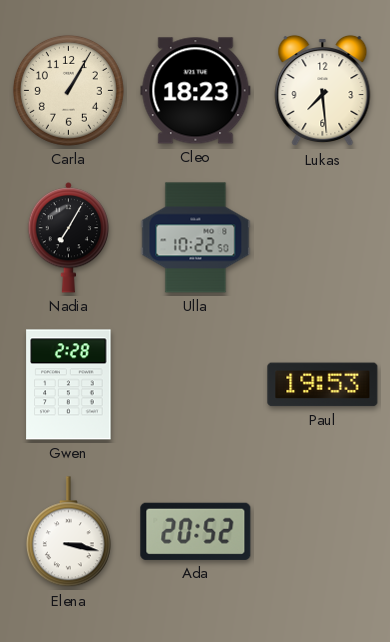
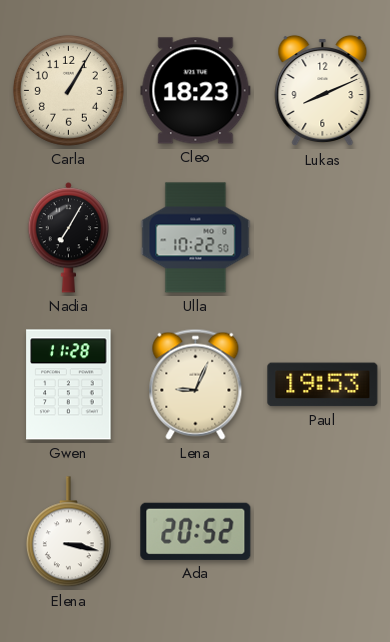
Lukas: 7:29 -> 8:11 (323, 91)
Gwen: 2:28 -> 11:28 (69, 385)
Lena: none -> 9:04 (196, 384)
